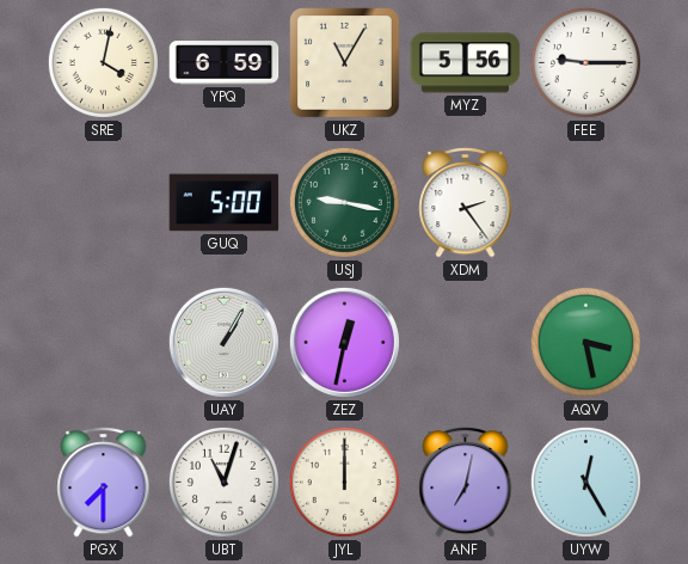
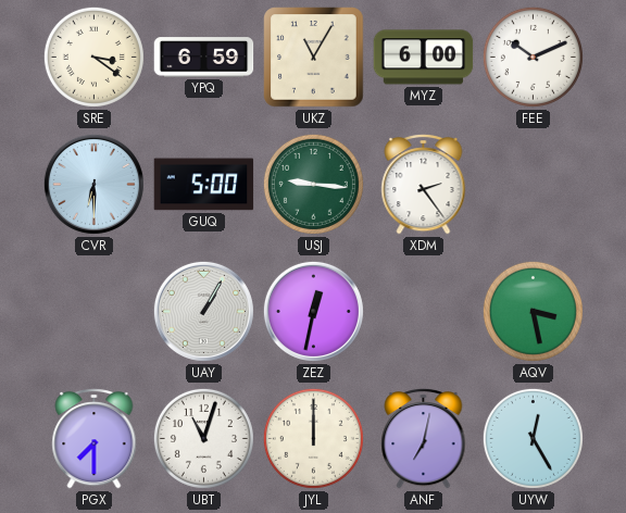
SRE: 4:02 -> 3:21 (93, 57)
MYZ: 5:56 -> 6:00 (424, 58)
FEE: 9:15 -> 10:11 (533, 57)
CVR: none -> 6:30 (93, 184)
USJ: 9:17 -> 9:16 (313, 184)
